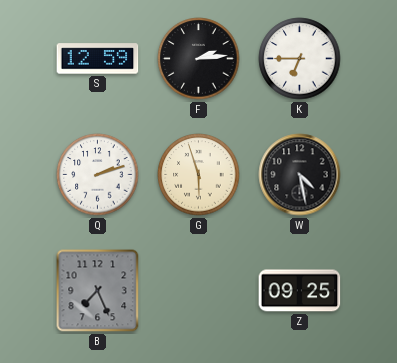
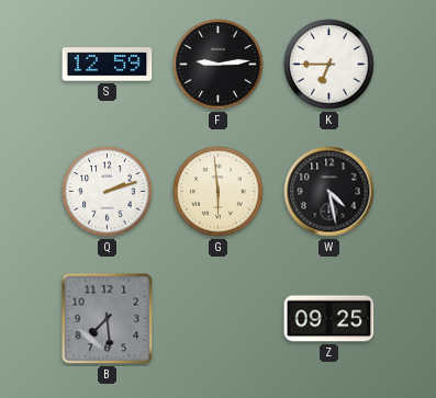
F: 2:14 -> 9:14 (219, 65)
G: 5:57 -> 5:59 (219, 192)
B: 7:26 -> 7:29 (108, 319)
